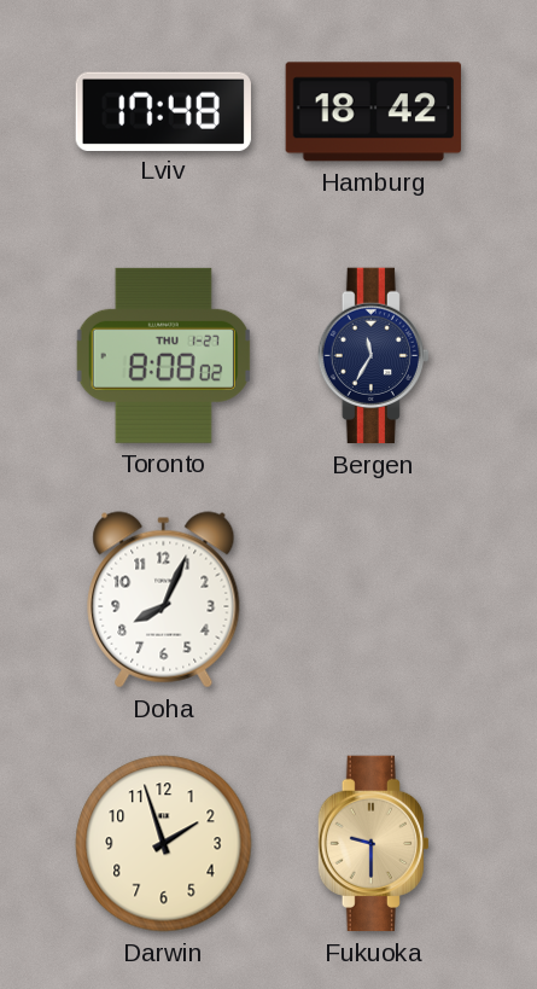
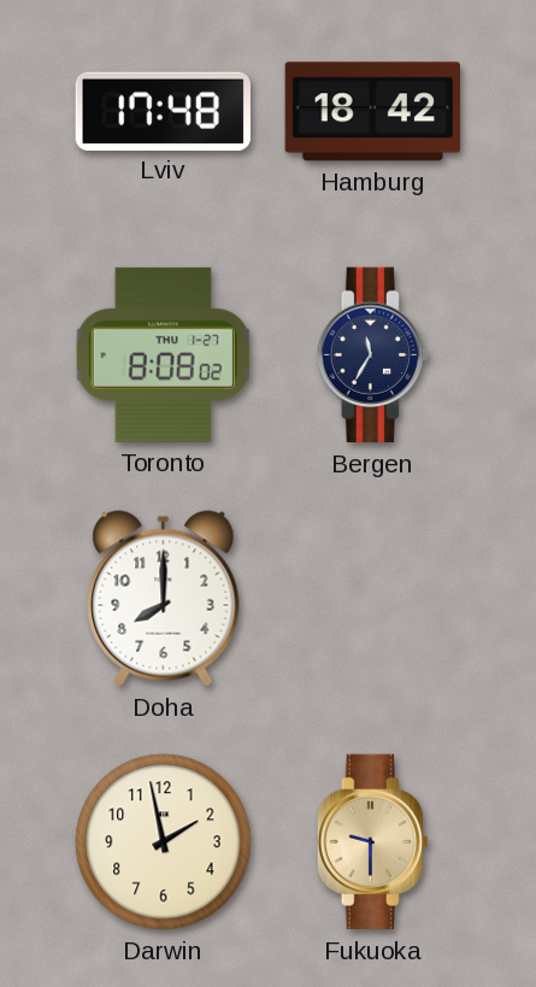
Doha: 8:04 -> 8:00 (164, 599)
Darwin: 1:57 -> 1:58 (164, 842)
